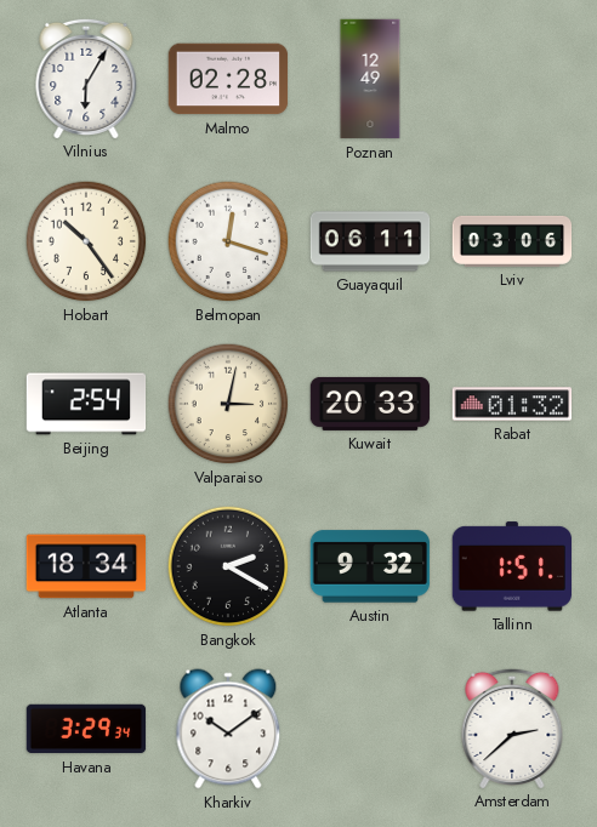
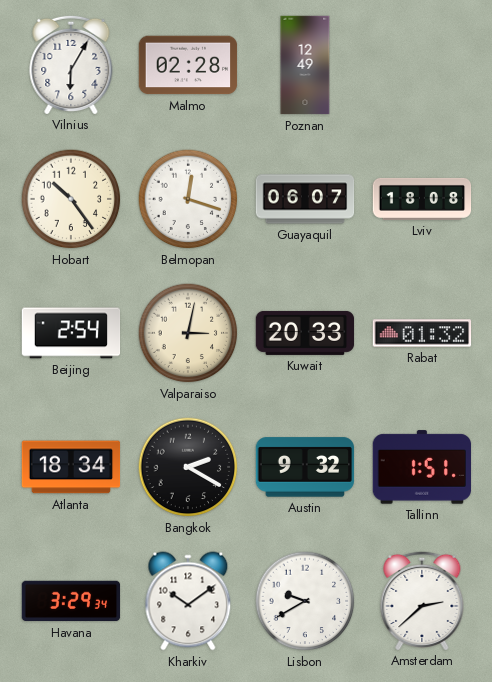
Guayaquil: 06:11 -> 06:07 (305, 199)
Lviv: 03:06 -> 18:08 (422, 199)
Lisbon: none -> 9:40 (305, 601)
